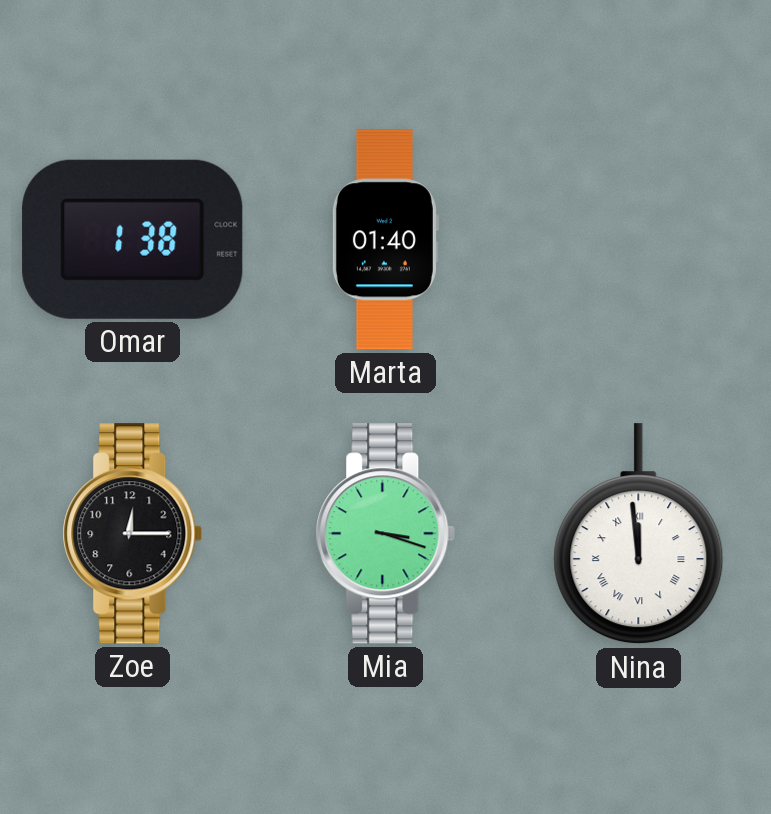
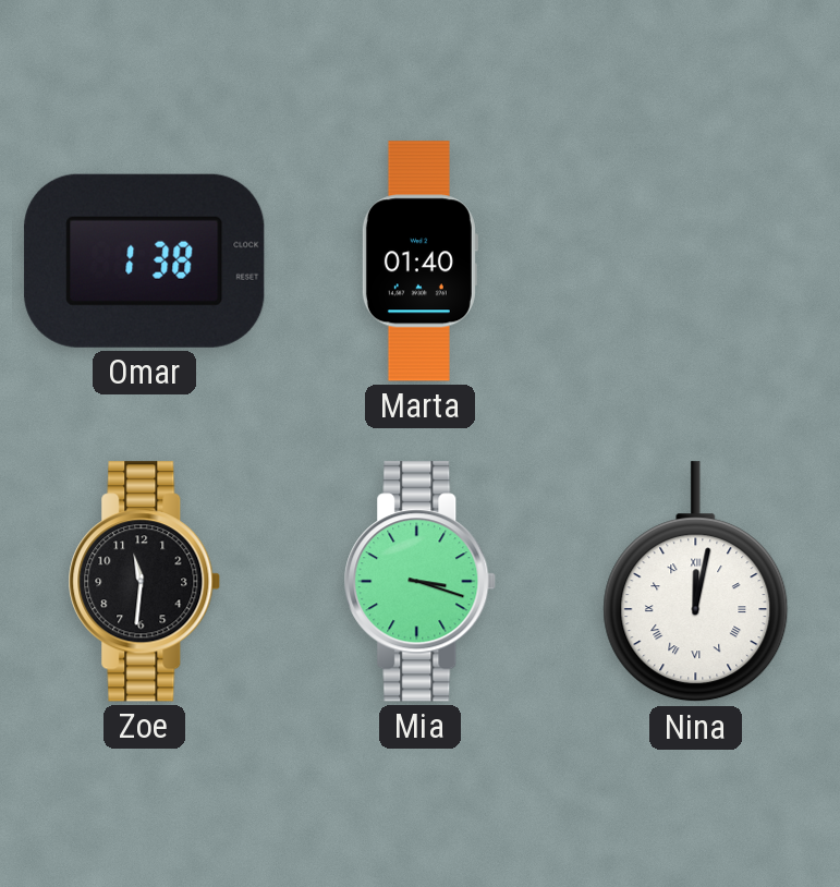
Zoe: 12:15 -> 11:31 (145, 582)
Nina: 11:59 -> 12:02 (696, 582)
